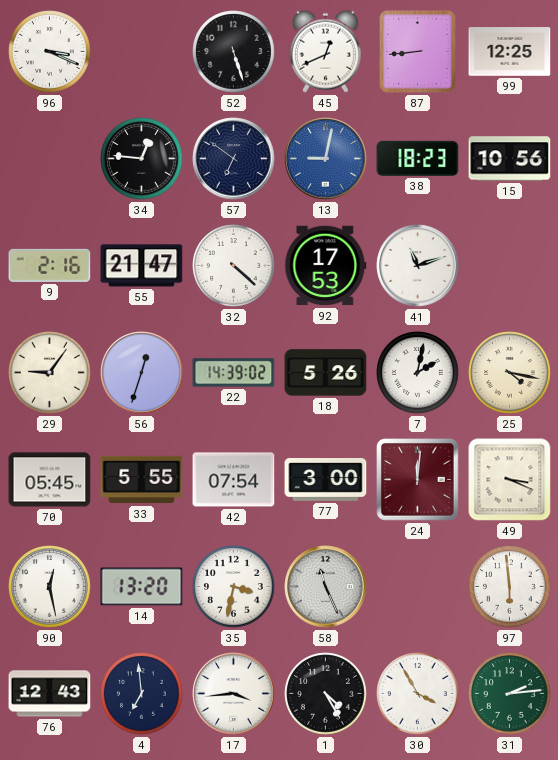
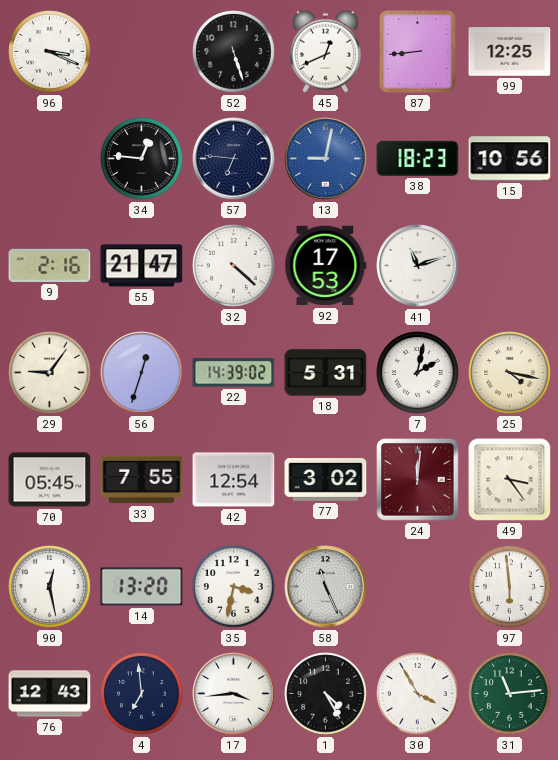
57: 6:51 -> 6:46 (234, 159)
18: 5:26 -> 5:31 (326, 373)
33: 5:55 -> 7:55 (142, 480)
42: 07:54 -> 12:54 (234, 480)
77: 3:00 -> 3:02 (326, 480)
49: 3:19 -> 3:24 (510, 480)
31: 2:14 -> 11:14 (510, 694)
